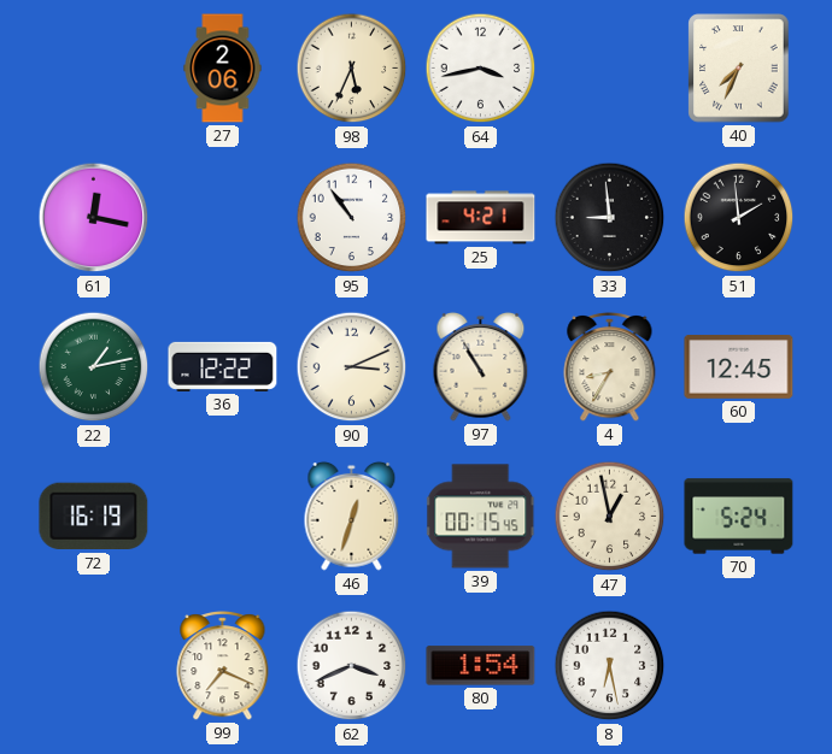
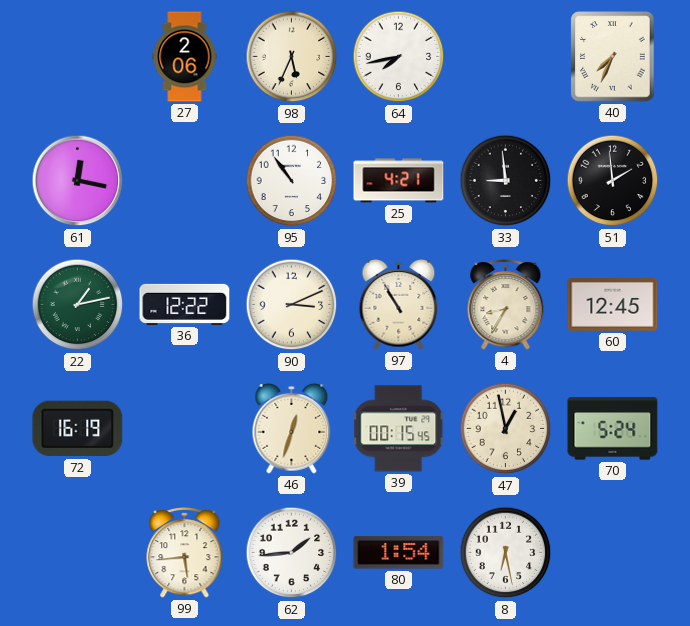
64: 3:43 -> 7:43 (399, 57)
99: 7:19 -> 5:44 (185, 553)
62: 3:41 -> 1:44 (292, 553)
